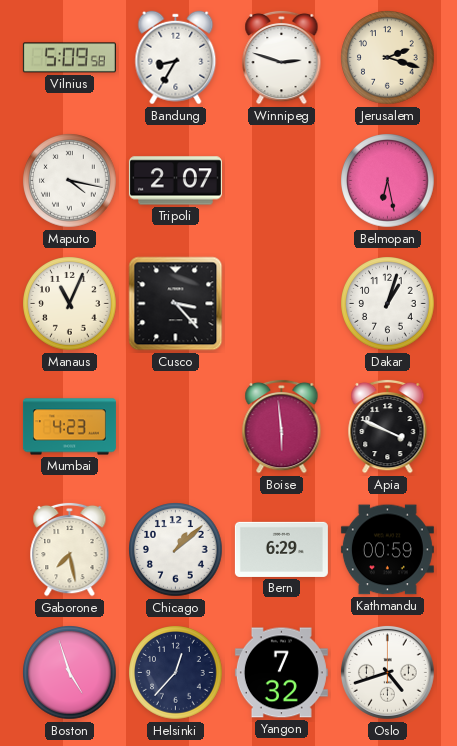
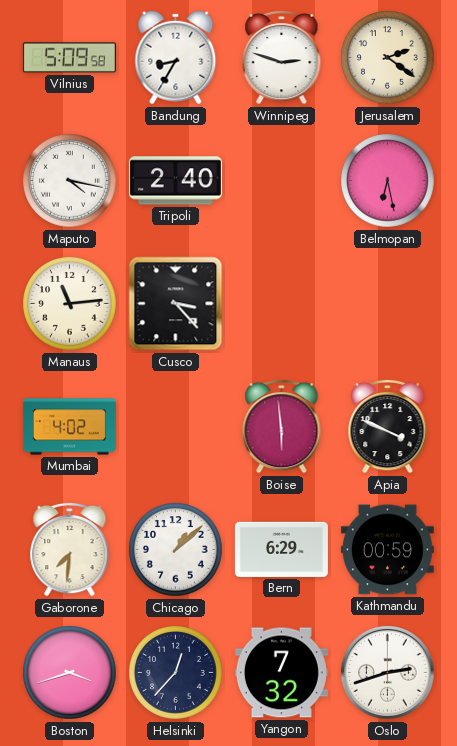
Jerusalem: 2:18 -> 2:21 (388, 58)
Tripoli: 2:07 -> 2:40 (175, 181)
Manaus: 11:04 -> 11:14 (70, 304)
Dakar: 1:03 -> none (388, 304)
Mumbai: 4:23 -> 4:02 (69, 427)
Gaborone: 7:28 -> 7:31 (70, 549)
Boston: 4:57 -> 3:42 (70, 673)
Oslo: 4:42 -> 2:42 (387, 672)
